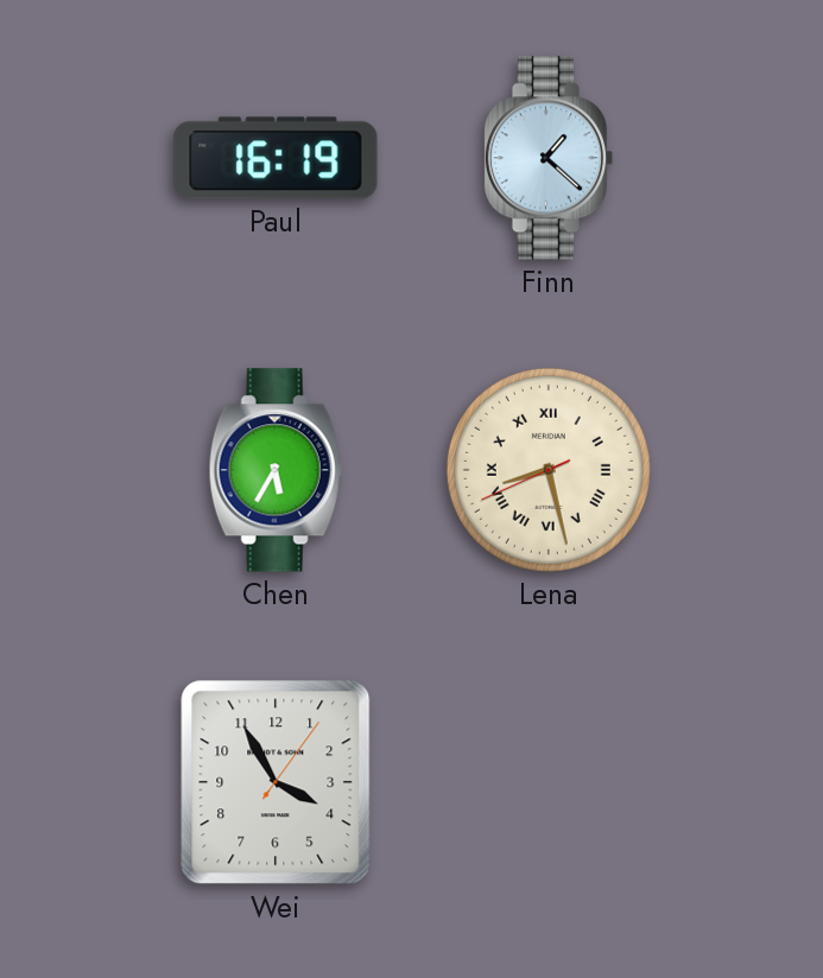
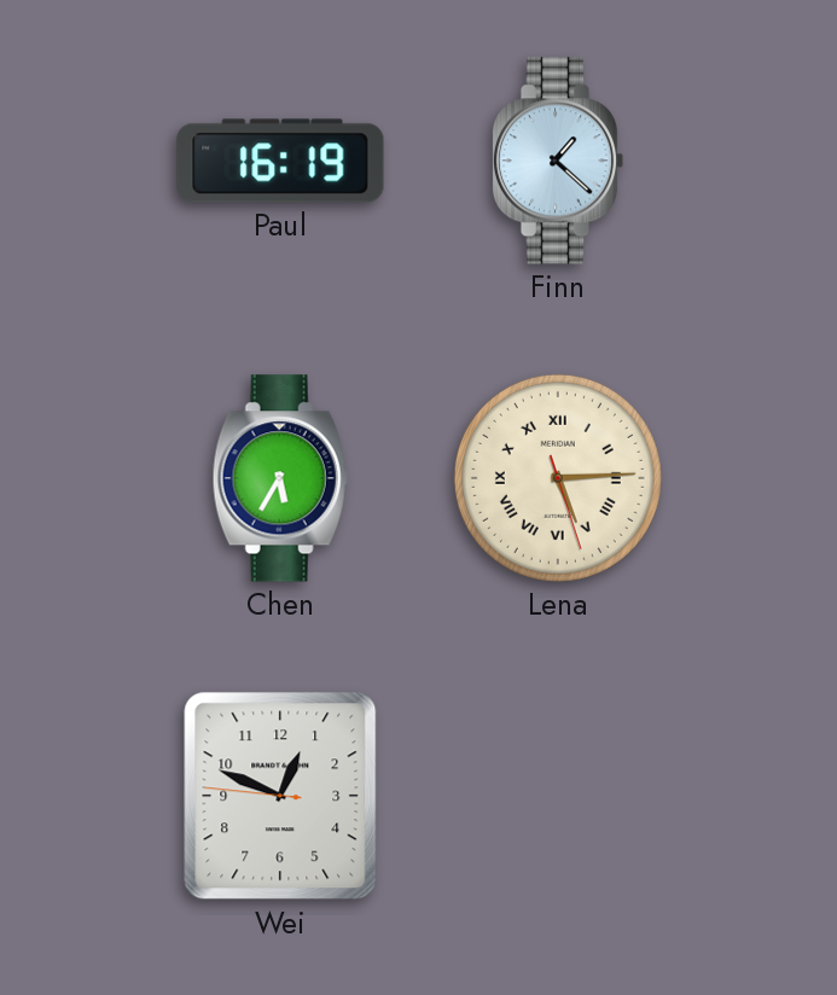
Lena: 8:27 -> 5:14 (558, 478)
Wei: 3:55 -> 12:48 (280, 796)
